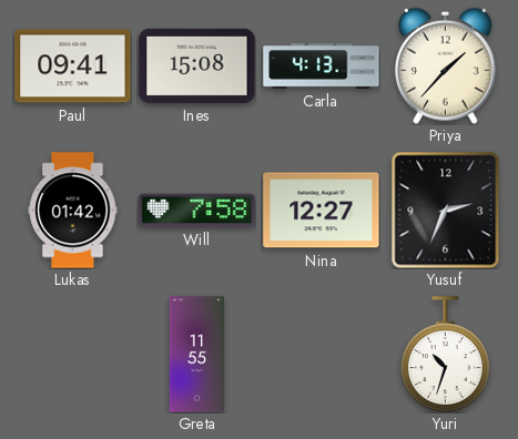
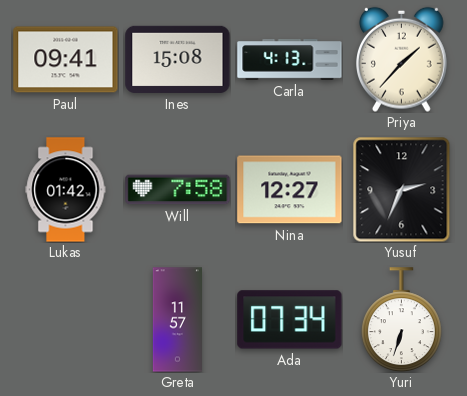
Greta: 11:55 -> 11:57 (177, 320)
Ada: none -> 07:34 (290, 320)
Yuri: 10:33 -> 6:33 (401, 320)
